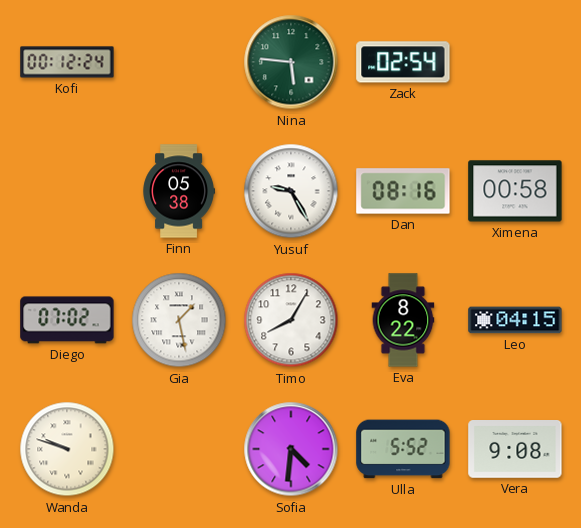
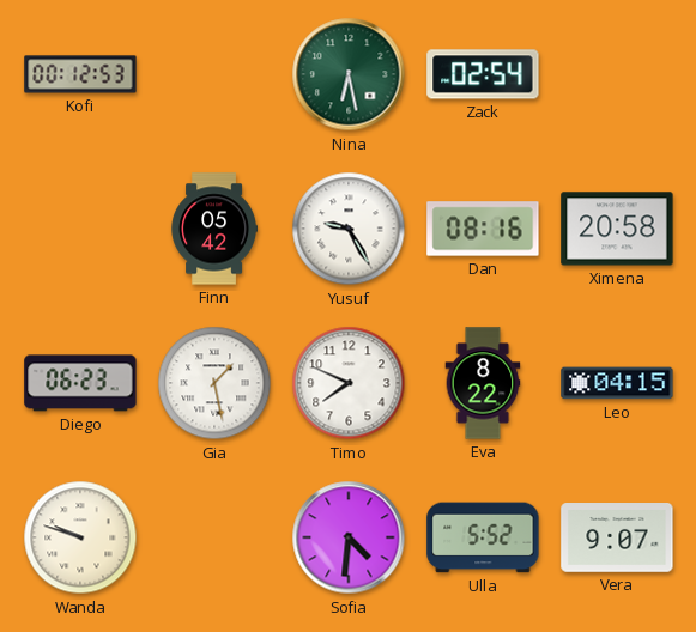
Kofi: 00:12:24 -> 00:12:53 (80, 74)
Nina: 5:46 -> 6:28 (349, 74)
Finn: 05:38 -> 05:42 (213, 229)
Ximena: 00:58 -> 20:58 (617, 229)
Diego: 07:02 -> 06:23 (80, 383)
Timo: 8:05 -> 7:49 (349, 383)
Vera: 9:08 -> 9:07 (617, 539)
